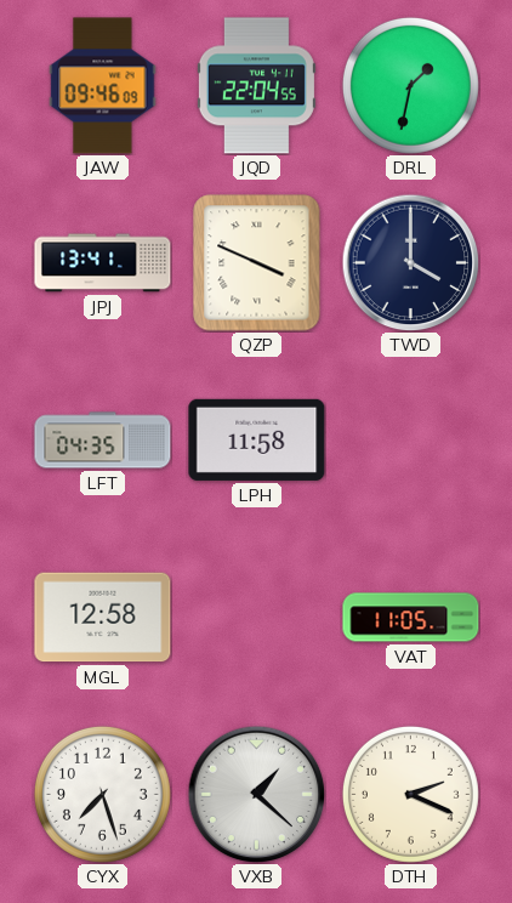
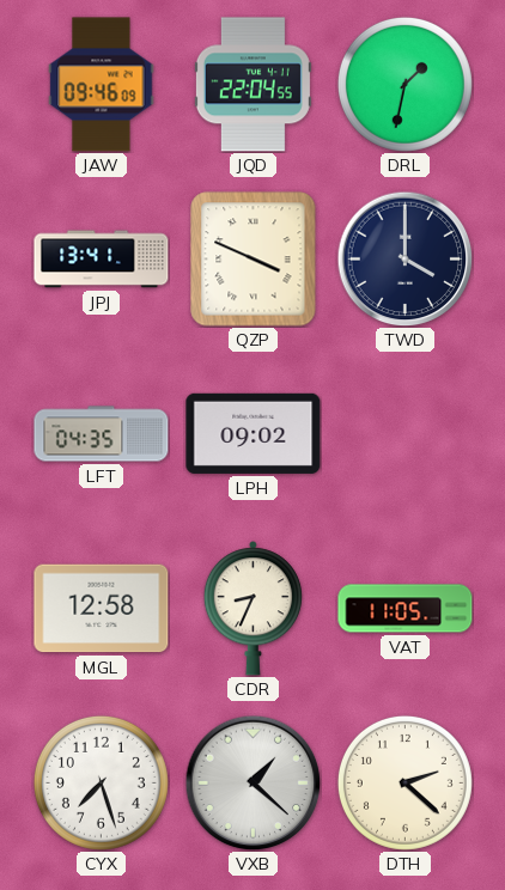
LPH: 11:58 -> 09:02 (254, 433)
CDR: none -> 8:34 (252, 609)
DTH: 2:19 -> 2:22 (404, 782)
